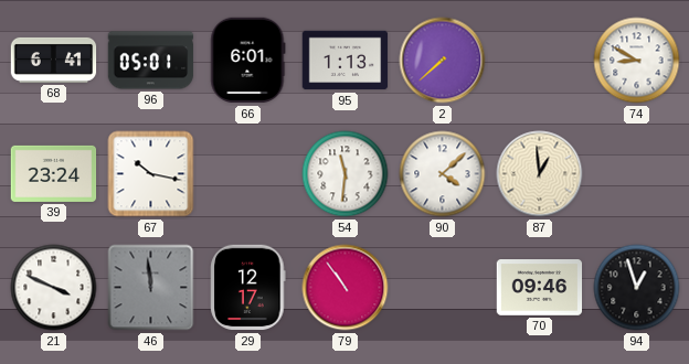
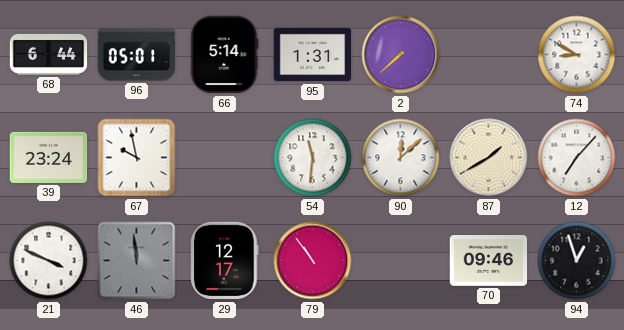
68: 6:41 -> 6:44 (49, 54)
66: 6:01 -> 5:14 (225, 55)
95: 1:13 -> 1:31 (313, 55)
67: 10:17 -> 9:58 (137, 158)
90: 4:08 -> 12:08 (401, 158)
87: 12:59 -> 1:40 (489, 158)
12: none -> 7:07 (577, 158)
